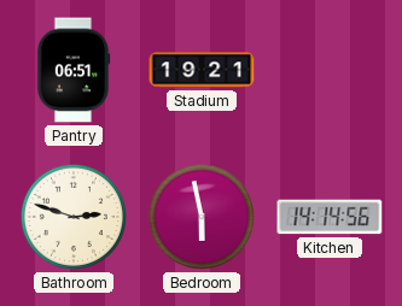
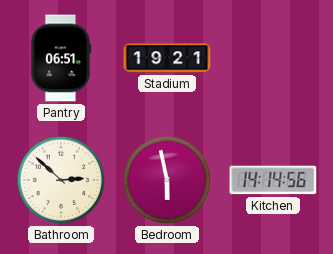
Bathroom: 2:48 -> 2:52 (61, 180)
